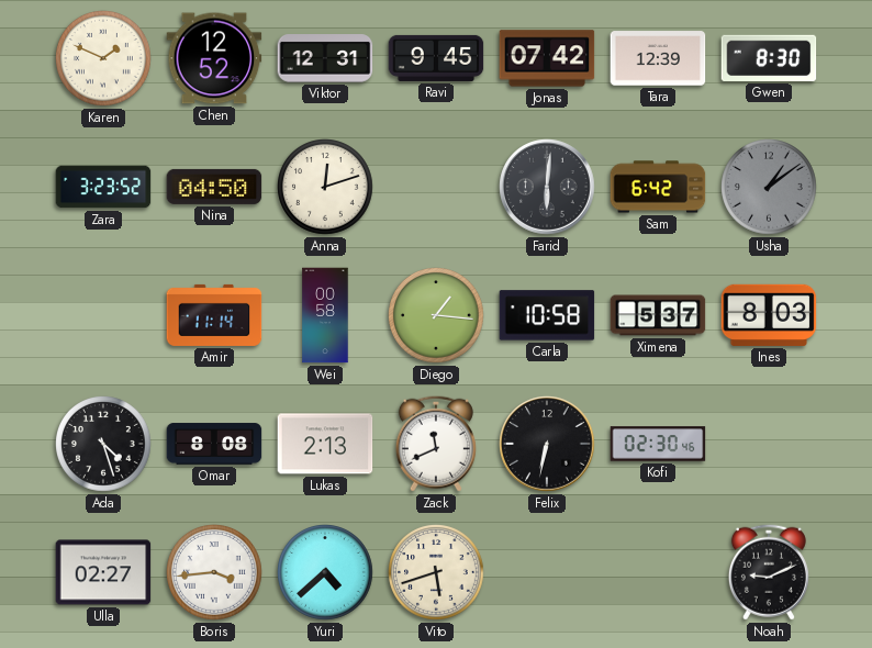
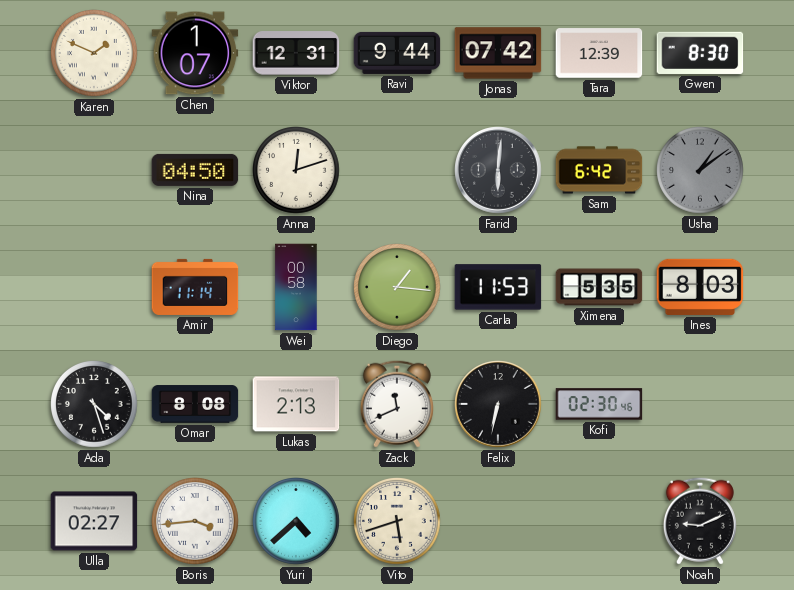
Chen: 12:52 -> 1:07 (195, 53)
Ravi: 9:45 -> 9:44 (397, 53)
Zara: 3:23 -> none (103, 187)
Carla: 10:58 -> 11:53 (498, 287)
Ximena: 5:37 -> 5:35 (599, 287)
